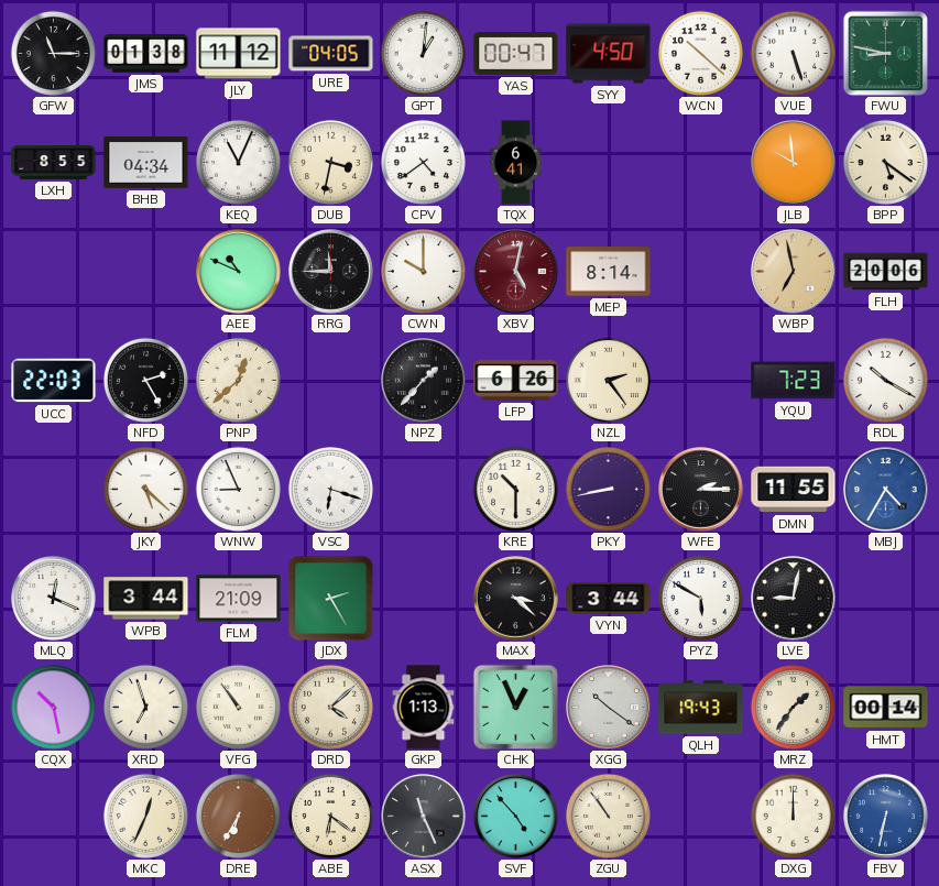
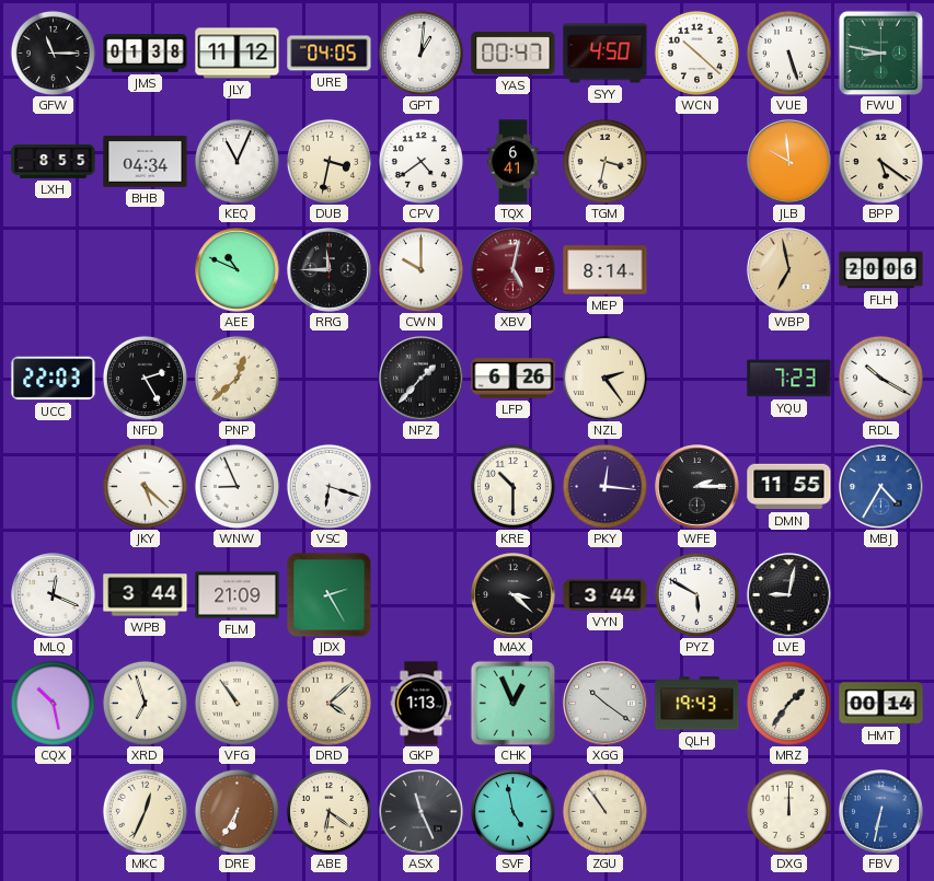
TGM: none -> 3:32 (604, 161)
PKY: 8:43 -> 12:16 (604, 486)
SVF: 4:53 -> 4:58 (514, 812)
